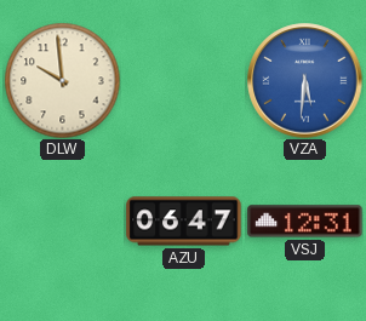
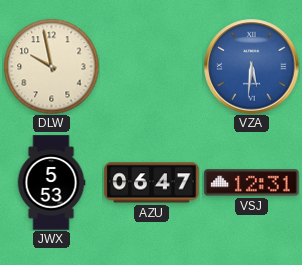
DLW: 9:59 -> 9:58 (51, 66)
JWX: none -> 5:53 (51, 183)
